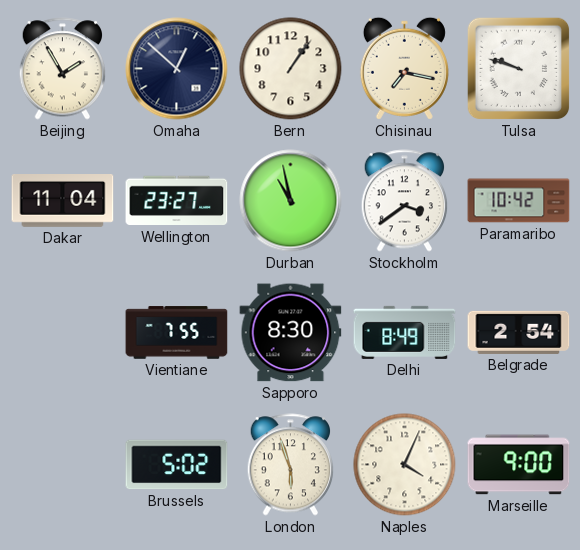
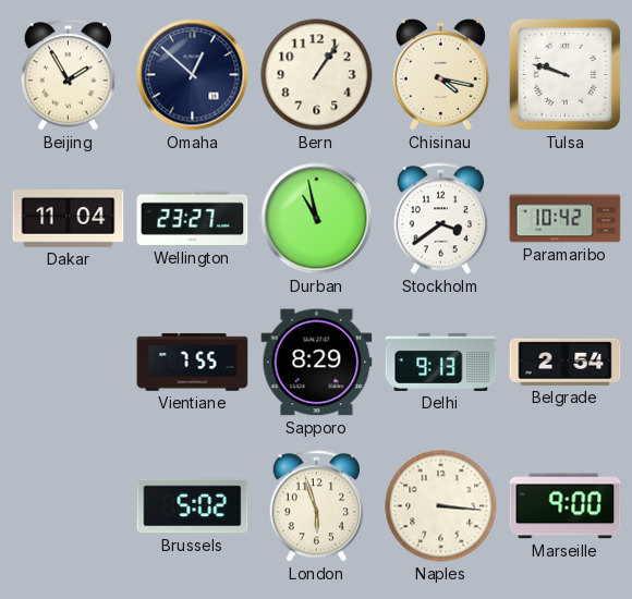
Chisinau: 7:17 -> 4:17 (440, 74)
Sapporo: 8:30 -> 8:29 (317, 363)
Delhi: 8:49 -> 9:13 (441, 362)
Naples: 4:04 -> 3:16 (441, 506)
